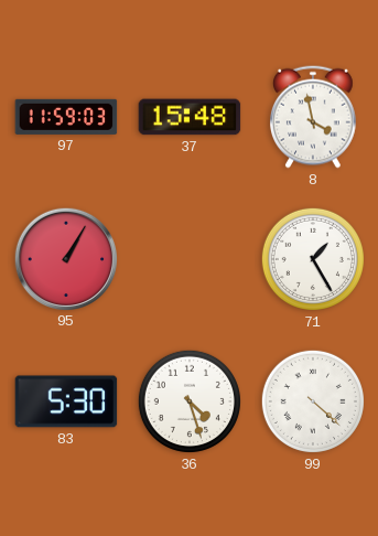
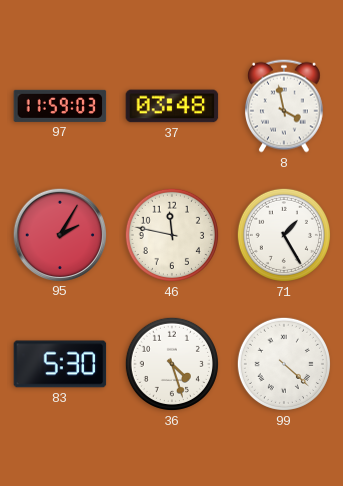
37: 15:48 -> 03:48 (172, 106)
95: 1:05 -> 2:05 (59, 234)
46: none -> 11:47 (172, 235)
